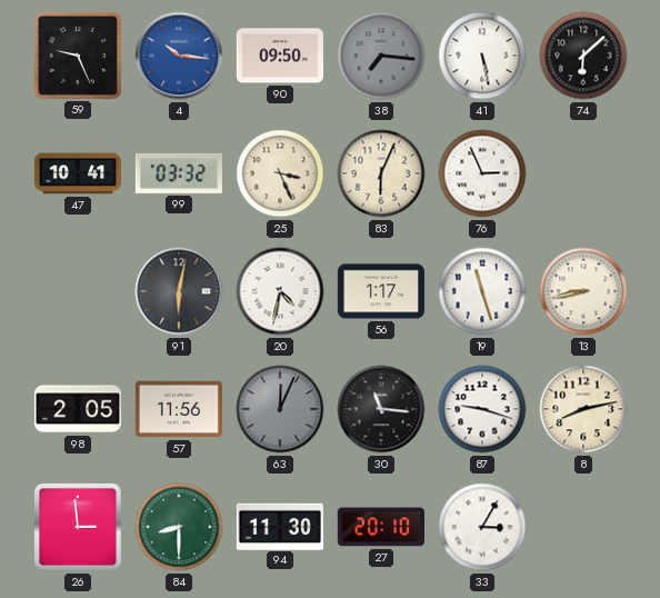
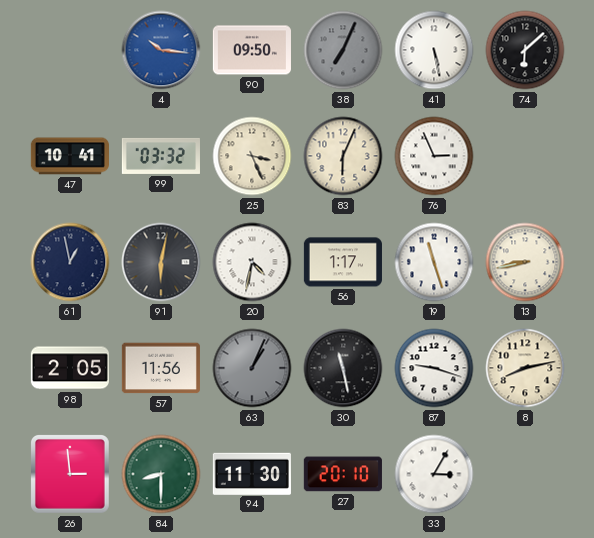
59: 9:26 -> none (78, 56)
38: 7:16 -> 7:04 (343, 50)
61: none -> 12:58 (70, 262)
63: 12:04 -> 1:04 (252, 368)
30: 11:16 -> 11:28 (343, 368)
